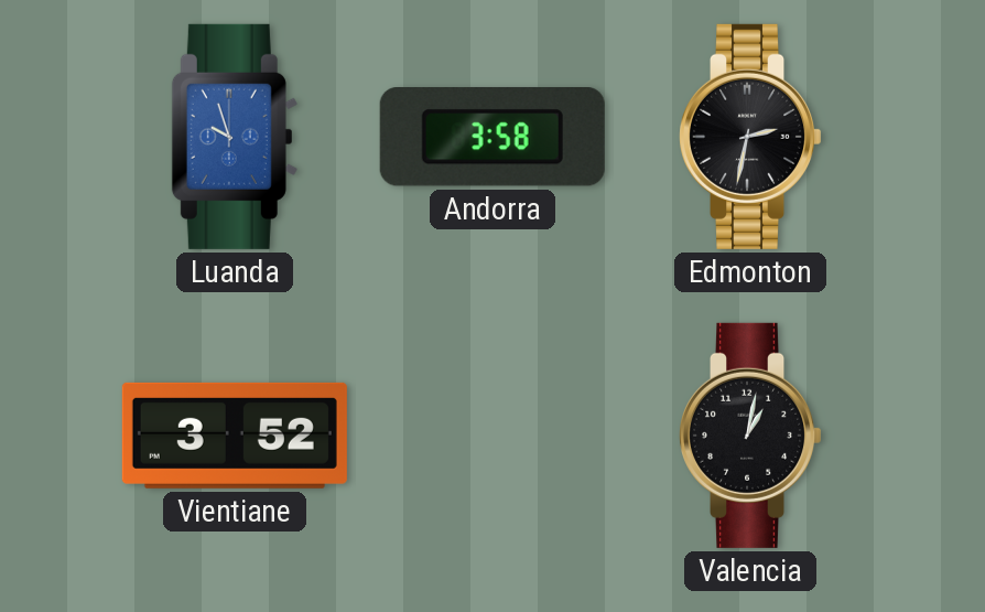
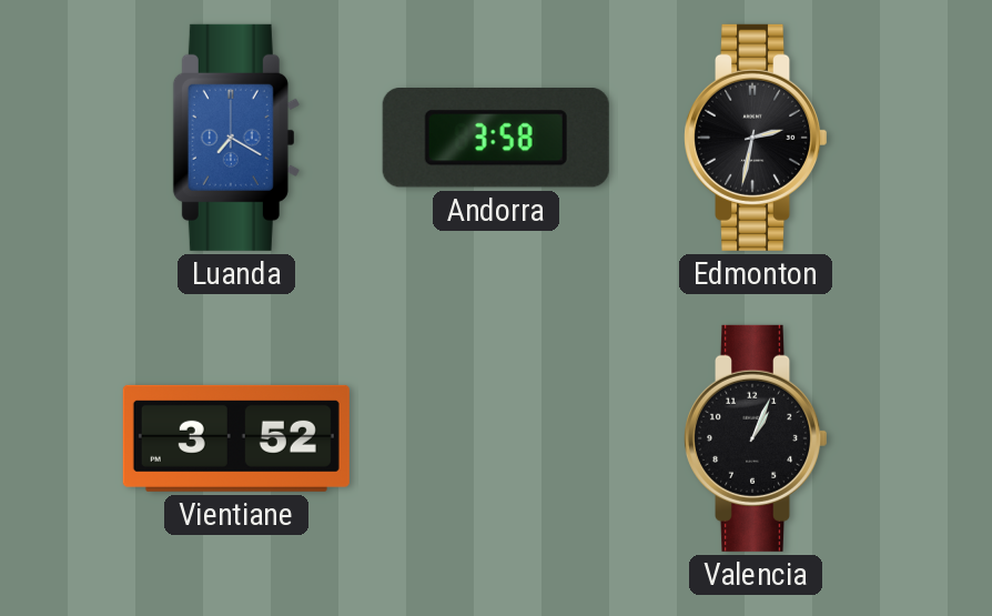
Luanda: 9:57 -> 7:20 (236, 138)
Valencia: 1:02 -> 1:04 (757, 438)
